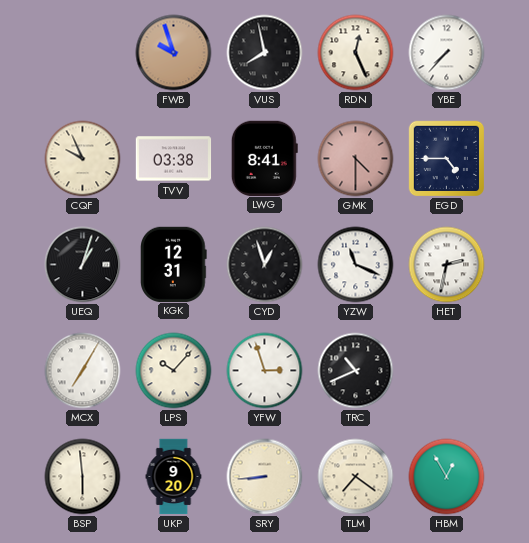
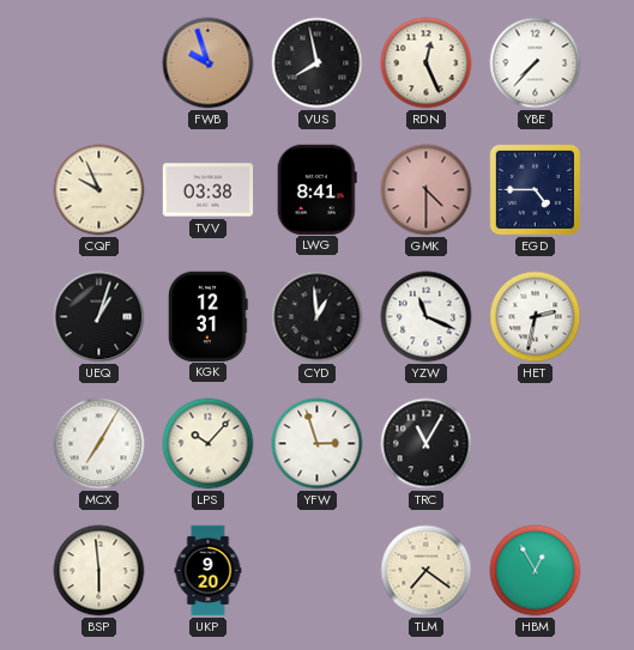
CYD: 12:57 -> 12:59 (318, 317)
TRC: 10:41 -> 11:05 (427, 444)
SRY: 8:44 -> none (265, 477)
